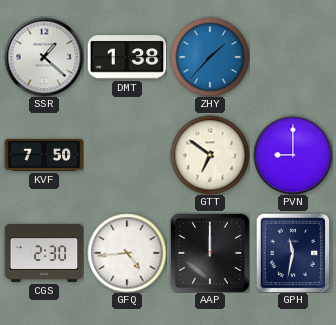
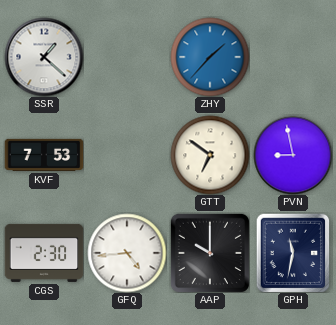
DMT: 1:38 -> none (127, 57)
KVF: 7:50 -> 7:53 (44, 155)
PVN: 9:00 -> 8:58 (293, 155)
AAP: 12:00 -> 10:00 (210, 253)
